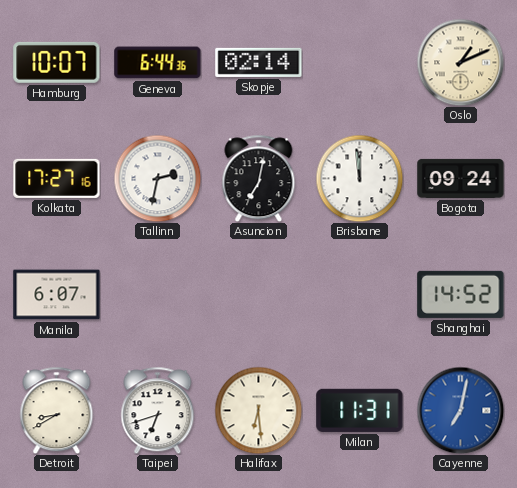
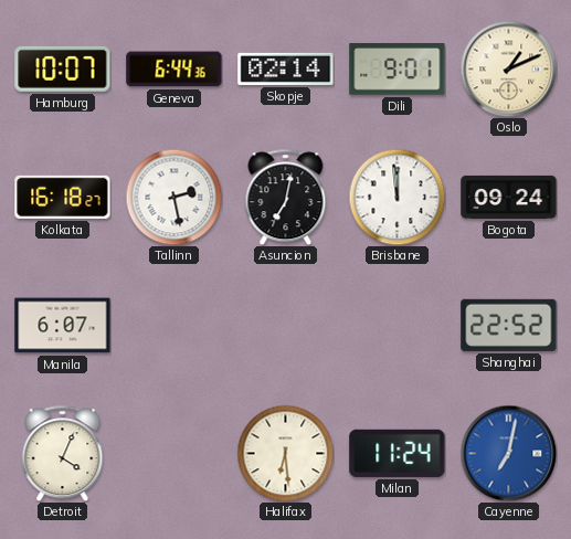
Dili: none -> 9:01 (398, 70)
Kolkata: 17:27 -> 16:18 (63, 197)
Tallinn: 2:32 -> 2:28 (173, 197)
Shanghai: 14:52 -> 22:52 (509, 325)
Detroit: 8:40 -> 4:04 (63, 453)
Taipei: 6:42 -> none (158, 410)
Milan: 11:31 -> 11:24 (398, 453)
